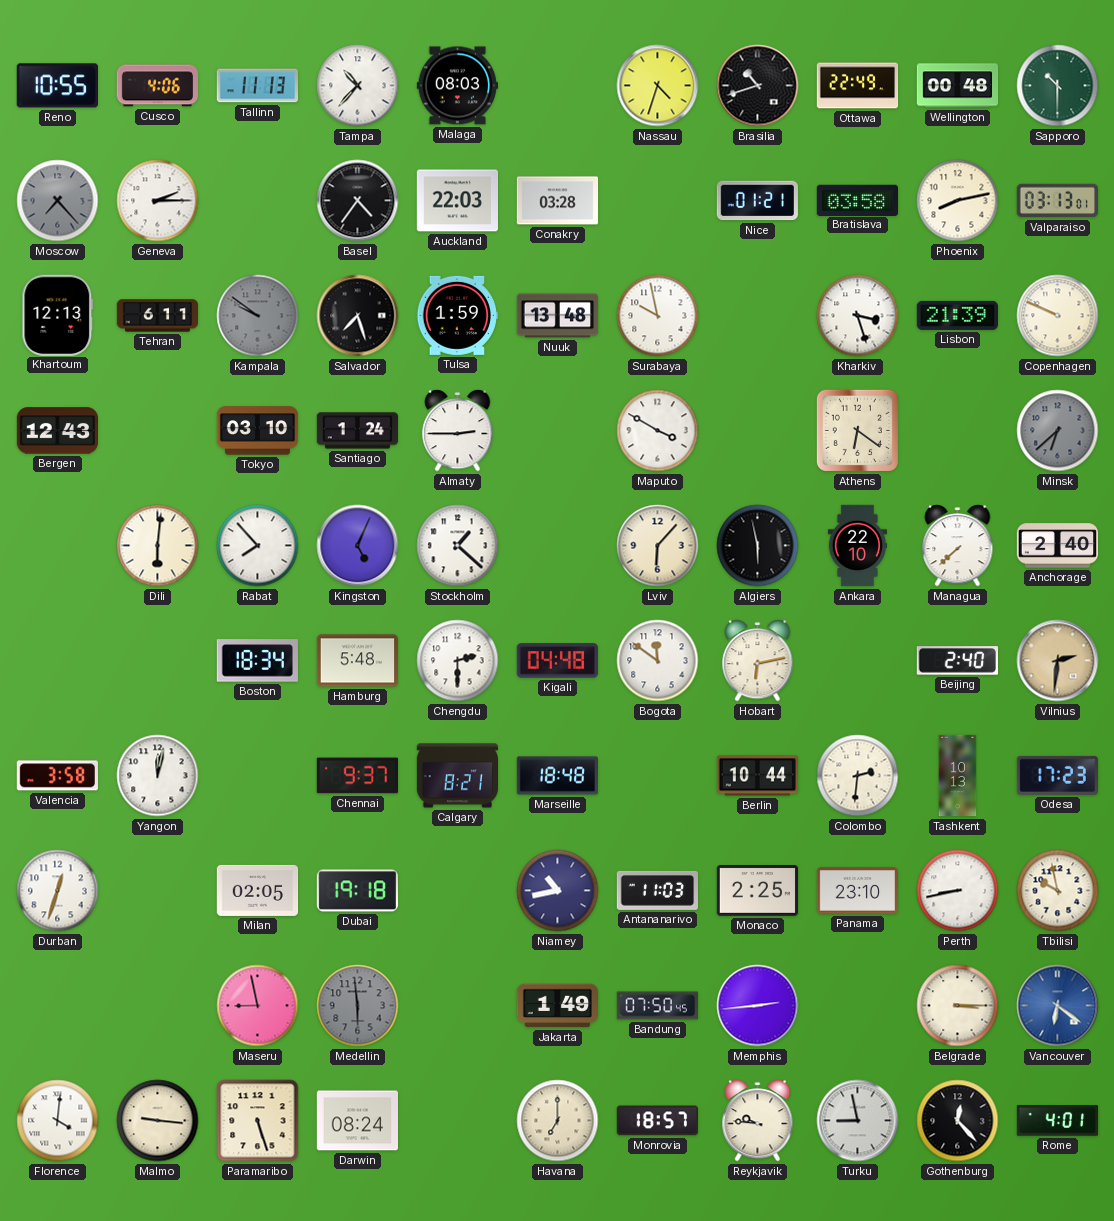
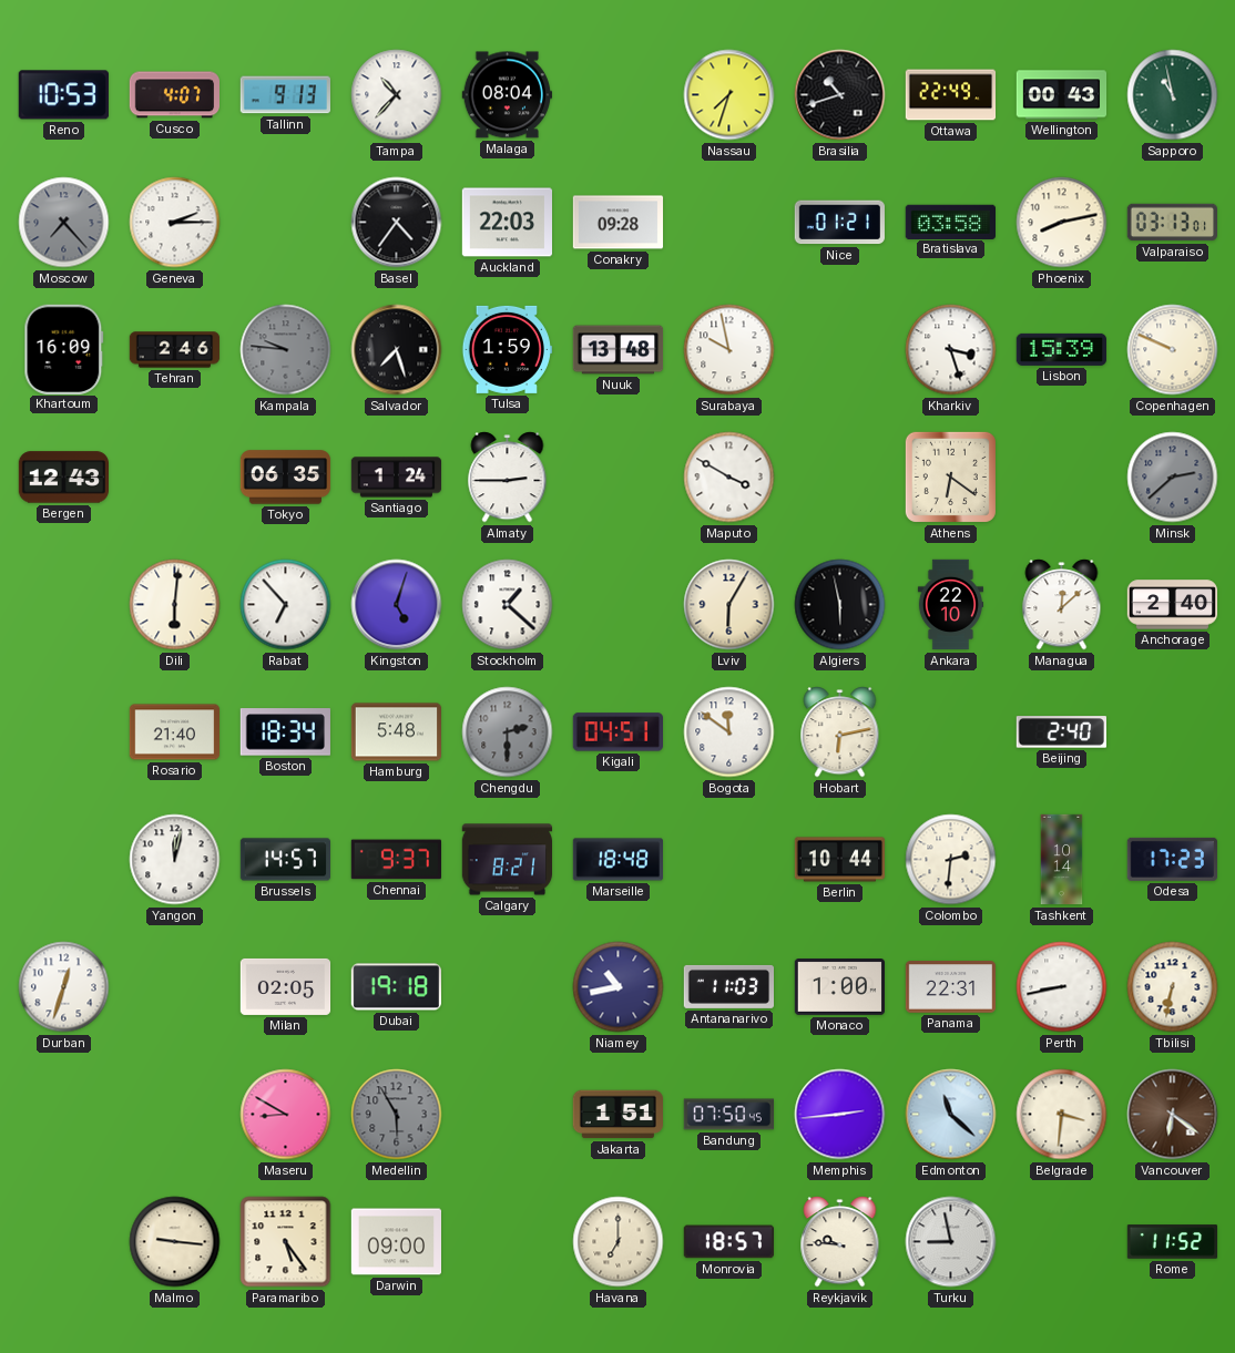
Reno: 10:55 -> 10:53 (63, 95)
Cusco: 4:06 -> 4:07 (174, 95)
Tallinn: 11:13 -> 9:13 (285, 95)
Malaga: 08:03 -> 08:04 (507, 95)
Nassau: 4:33 -> 7:33 (729, 95)
Wellington: 00:48 -> 00:43 (1062, 95)
Sapporo: 10:30 -> 10:58 (1173, 95)
Conakry: 03:28 -> 09:28 (619, 223)
Khartoum: 12:13 -> 16:09 (64, 349)
Tehran: 6:11 -> 2:46 (175, 350)
Kampala: 9:51 -> 9:46 (286, 350)
Lisbon: 21:39 -> 15:39 (1061, 349)
Tokyo: 03:10 -> 06:35 (286, 478)
Minsk: 6:38 -> 2:38 (1173, 478)
Rabat: 7:53 -> 6:53 (286, 605)
Kingston: 5:04 -> 5:03 (397, 605)
Lviv: 6:07 -> 6:05 (729, 605)
Managua: 7:38 -> 12:08 (1062, 605)
Rosario: none -> 21:40 (175, 732)
Chengdu dial: white -> grey (508, 732)
Kigali: 04:48 -> 04:51 (617, 732)
Vilnius: 2:31 -> none (1058, 661)
Valencia: 3:58 -> none (57, 776)
Brussels: none -> 14:57 (285, 860)
Tashkent: 10:13 -> 10:14 (1062, 860)
Monaco: 2:25 -> 1:00 (839, 987)
Panama: 23:10 -> 22:31 (950, 987)
Tbilisi: 9:58 -> 6:32 (1173, 987)
Maseru: 8:58 -> 8:50 (286, 1115)
Medellin: 5:59 -> 5:55 (397, 1115)
Jakarta: 1:49 -> 1:51 (617, 1115)
Edmonton: none -> 11:22 (951, 1115)
Belgrade: 3:15 -> 3:31 (1062, 1115)
Vancouver dial: blue -> brown (1173, 1115)
Florence: 4:01 -> none (58, 1121)
Paramaribo: 5:27 -> 5:24 (286, 1242)
Darwin: 08:24 -> 09:00 (396, 1242)
Gothenburg: 12:23 -> none (958, 1121)
Rome: 4:01 -> 11:52 (1173, 1242)
